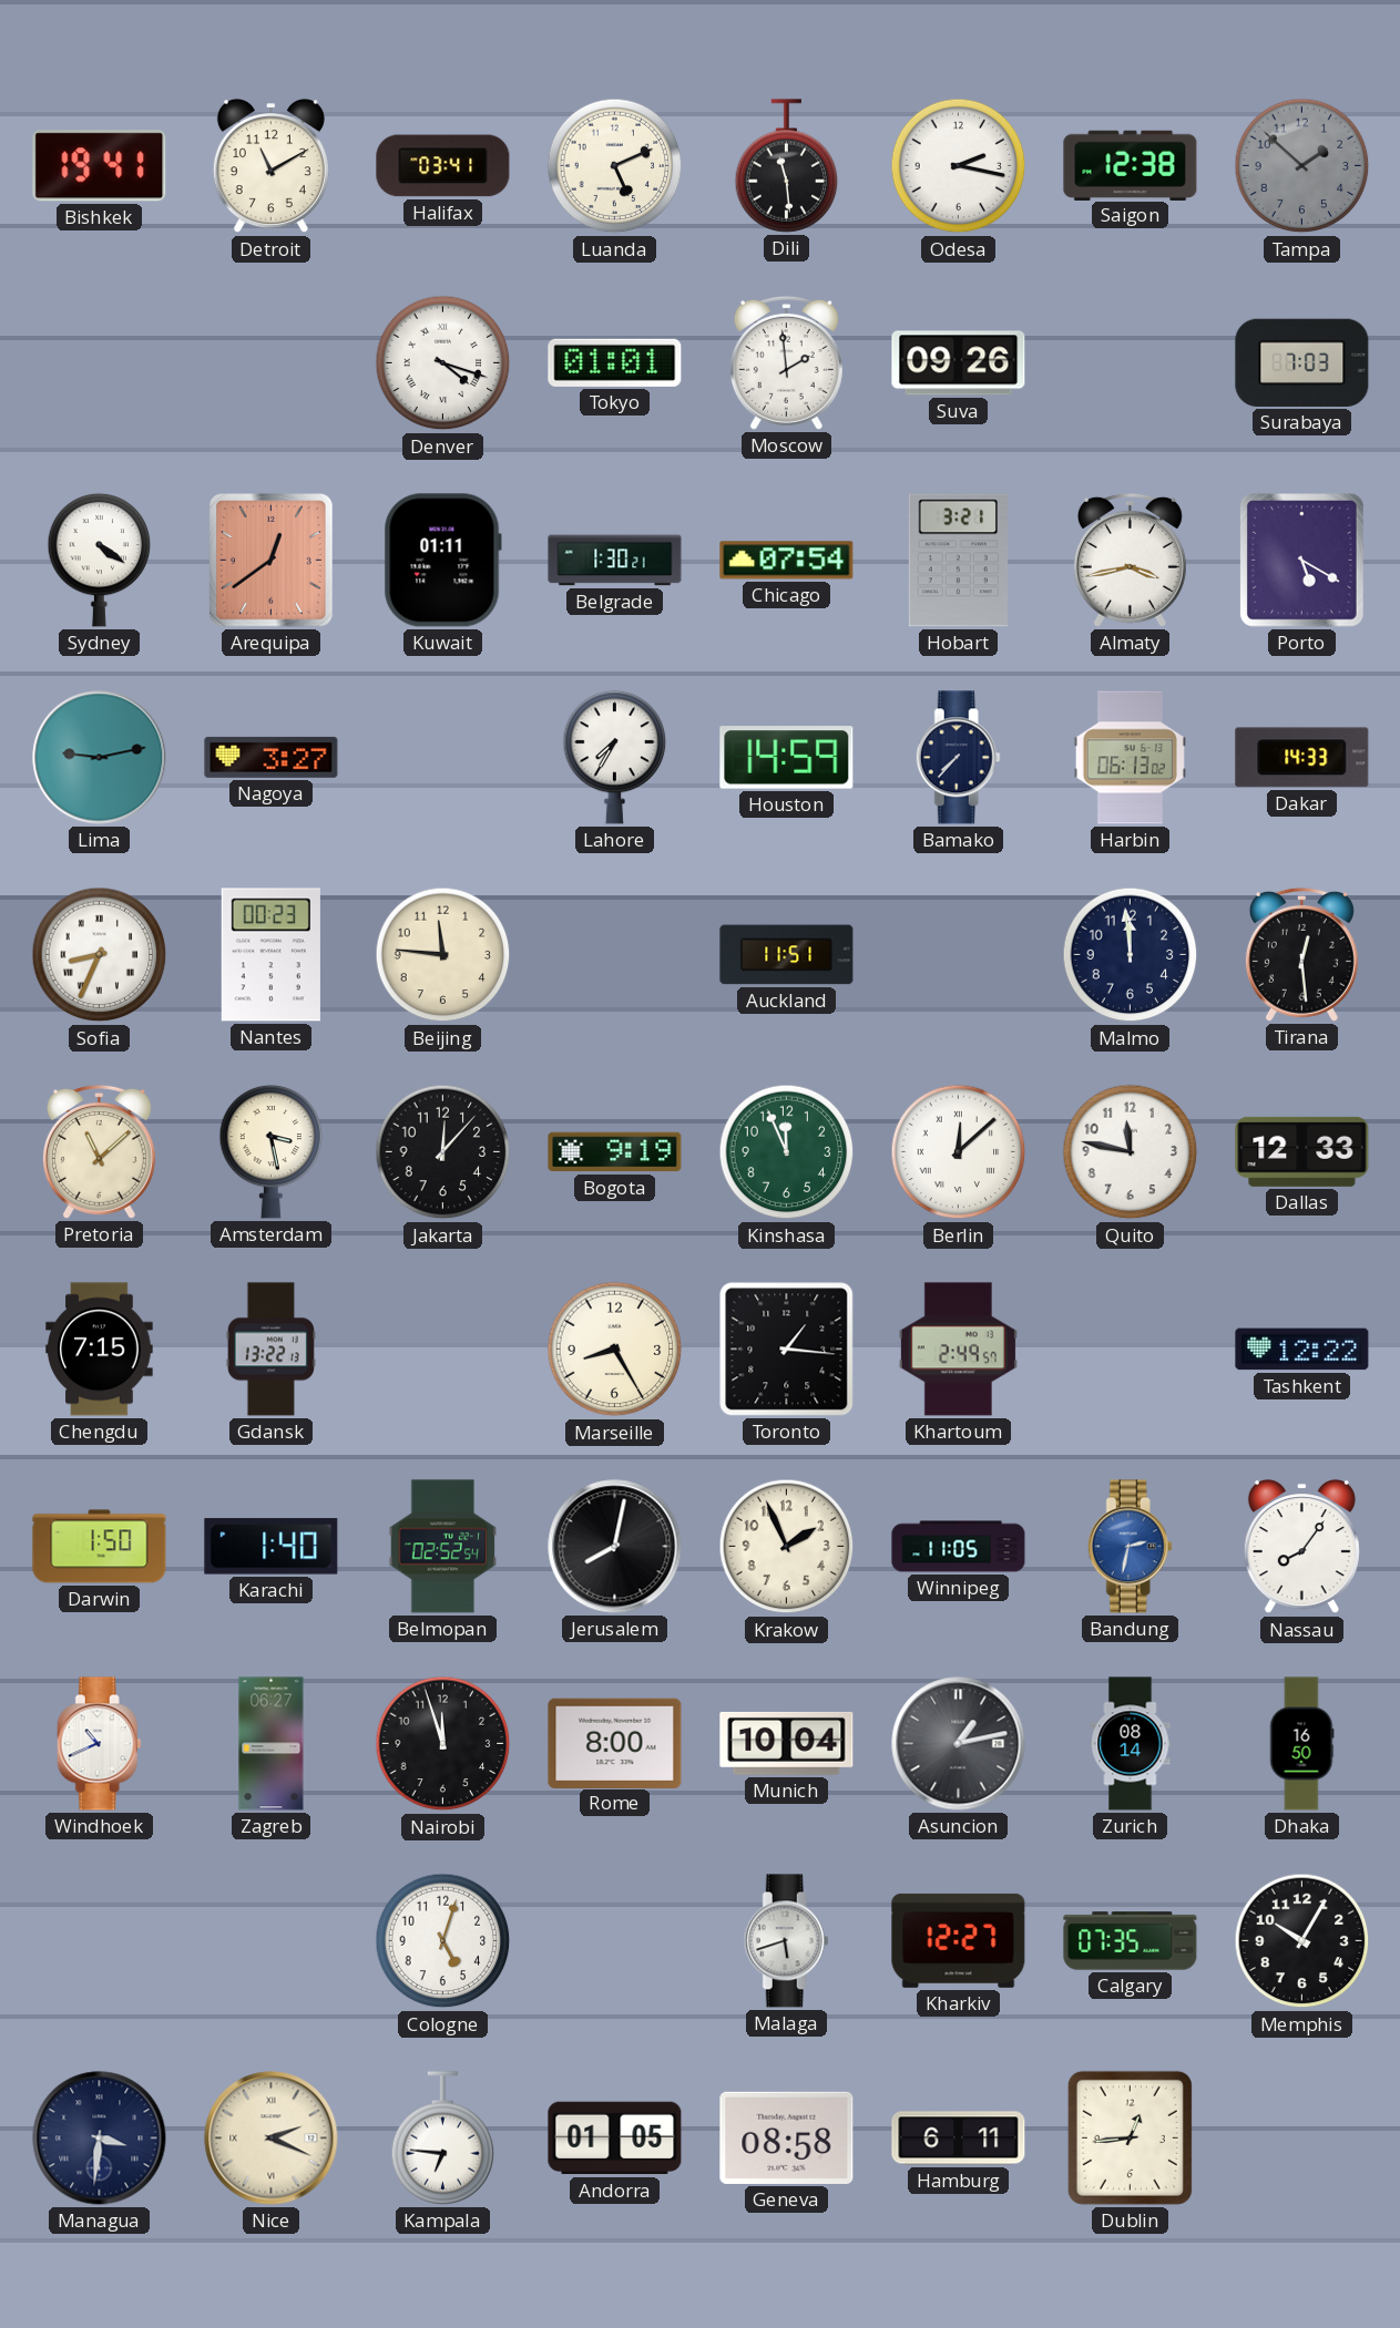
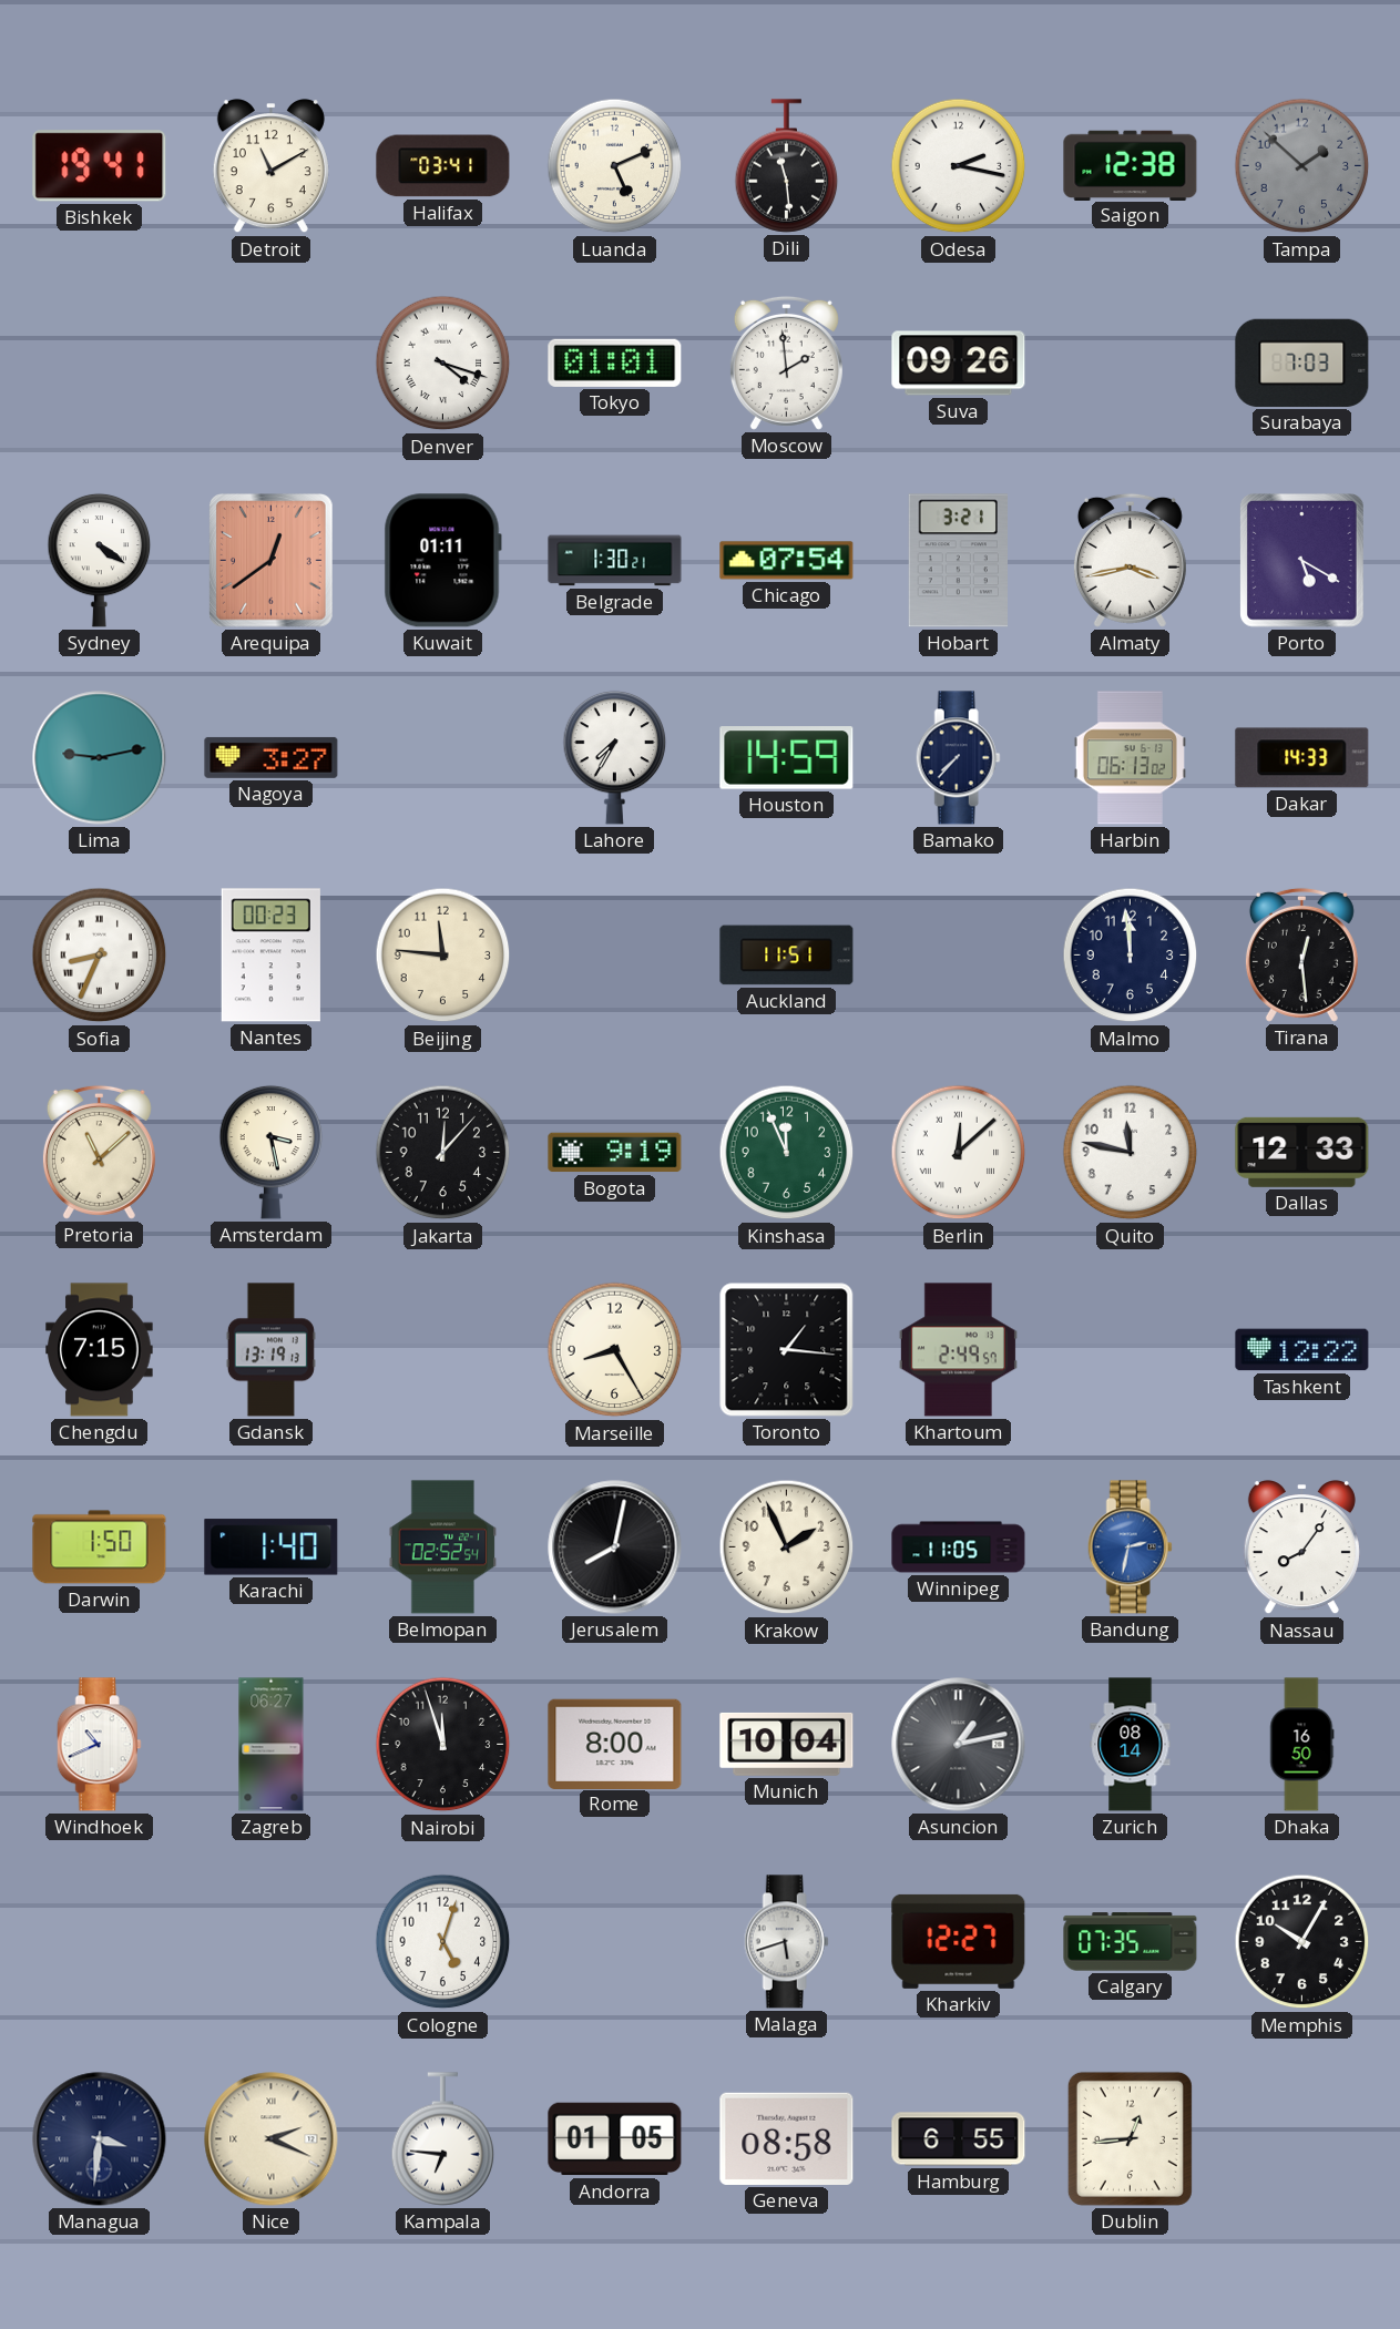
Gdansk: 13:22 -> 13:19 (270, 1350)
Hamburg: 6:11 -> 6:55 (959, 2139)
